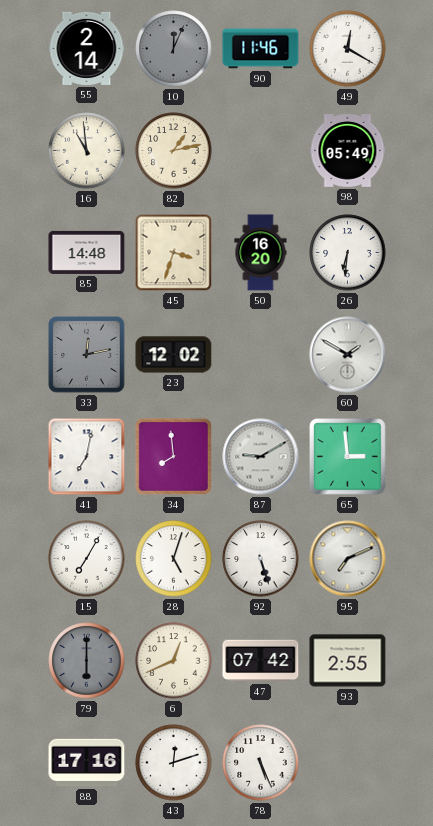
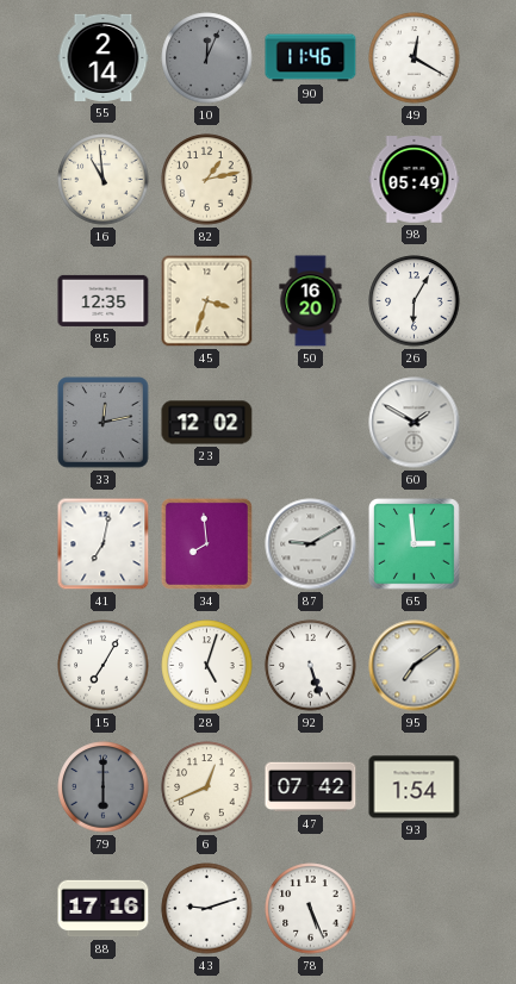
85: 14:48 -> 12:35 (104, 300)
26: 6:31 -> 6:05 (415, 301)
95: 7:11 -> 7:09 (415, 666)
93: 2:55 -> 1:54 (415, 787)
43: 12:12 -> 9:12 (207, 909)
